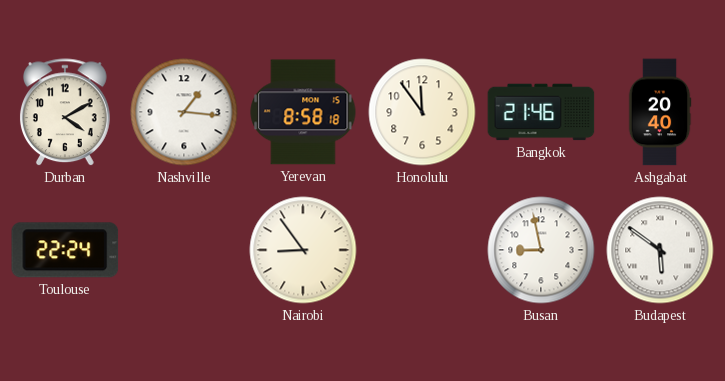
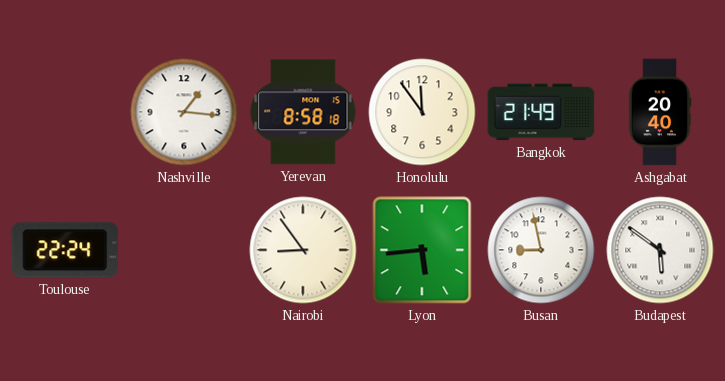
Durban: 4:10 -> none (65, 113)
Bangkok: 21:46 -> 21:49 (541, 112)
Lyon: none -> 5:44 (422, 250)
